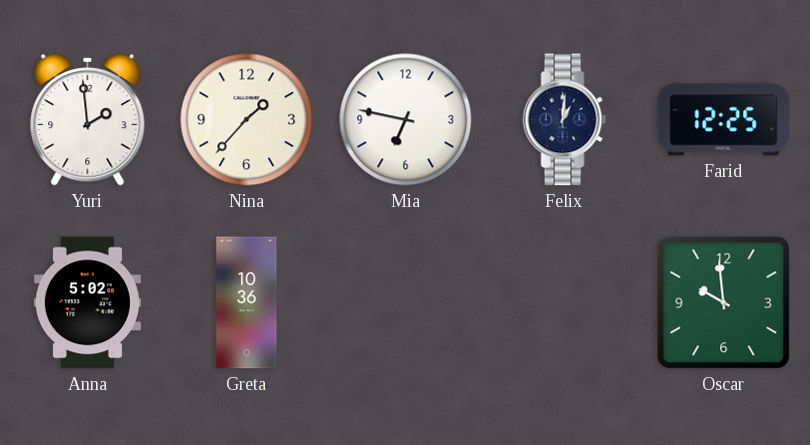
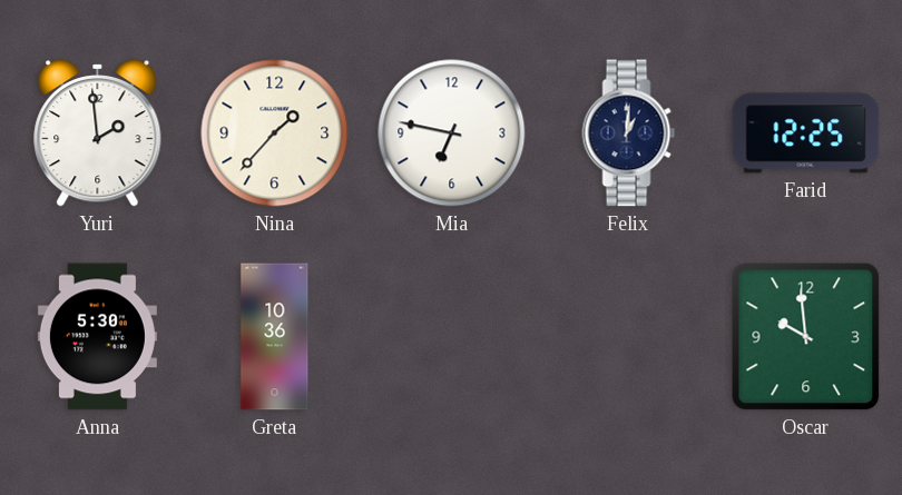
Anna: 5:02 -> 5:30 (97, 337)
